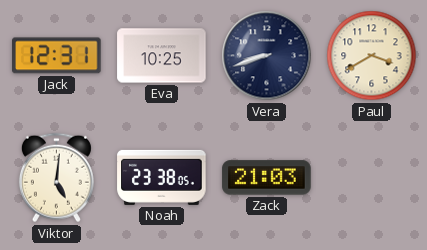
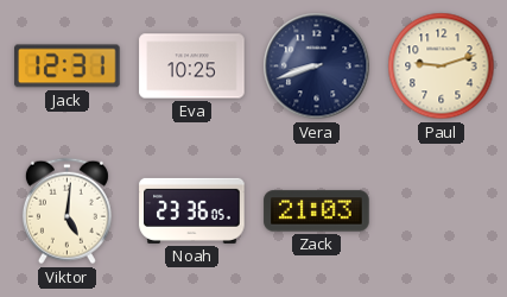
Paul: 3:40 -> 9:12 (442, 67)
Noah: 23:38 -> 23:36 (192, 210)
